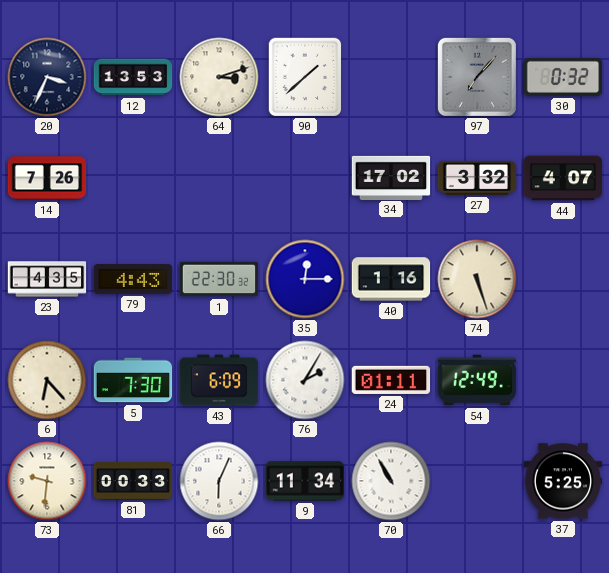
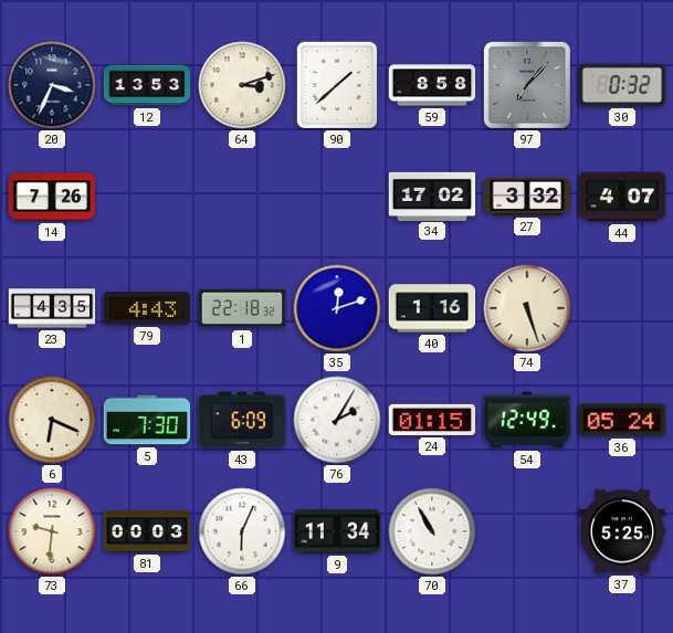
59: none -> 8:58 (432, 85)
1: 22:30 -> 22:18 (242, 308)
35: 12:15 -> 12:12 (337, 308)
6: 6:23 -> 6:19 (52, 420)
24: 01:11 -> 01:15 (432, 420)
36: none -> 05:24 (622, 420)
81: 00:33 -> 00:03 (147, 531)
